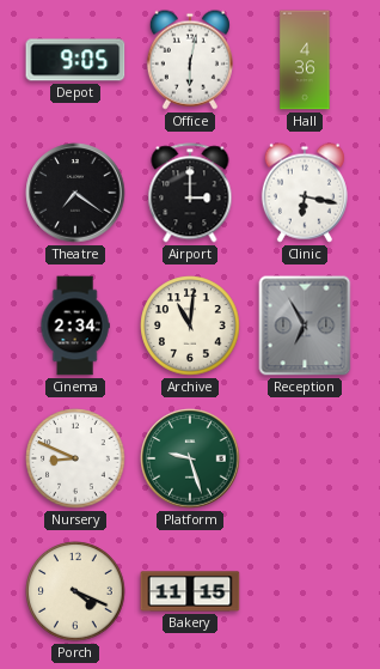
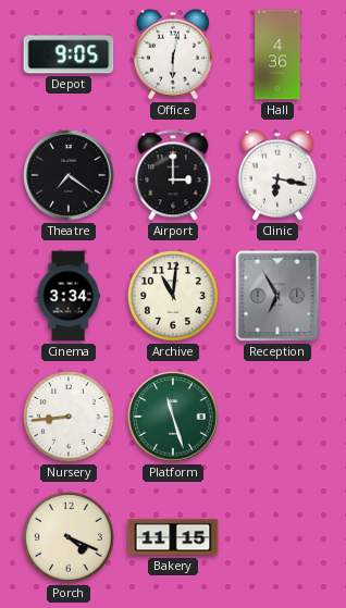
Cinema: 2:34 -> 3:34 (69, 296)
Nursery: 8:49 -> 8:44 (69, 417)
Platform: 9:27 -> 11:27 (173, 417)
